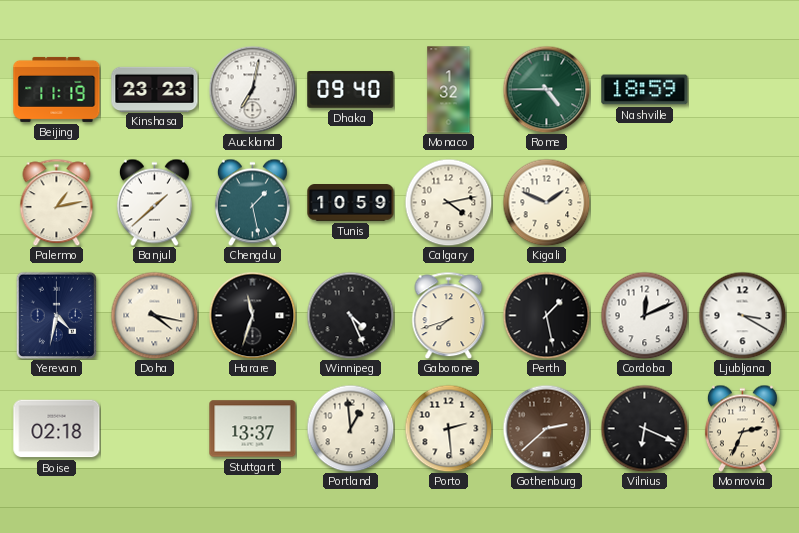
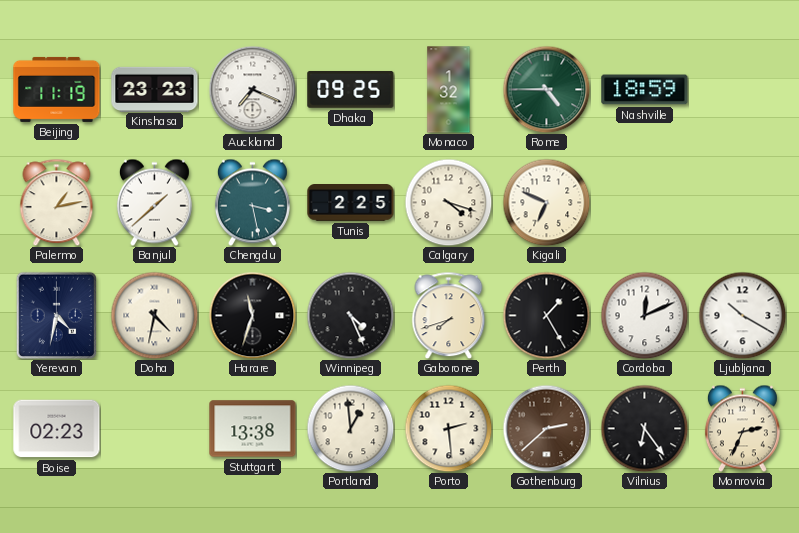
Auckland: 7:02 -> 7:19 (252, 89)
Dhaka: 09:40 -> 09:25 (351, 89)
Chengdu: 1:28 -> 3:28 (252, 202)
Tunis: 10:59 -> 2:25 (351, 203)
Calgary: 4:13 -> 4:18 (448, 202)
Kigali: 1:49 -> 6:49 (546, 202)
Doha: 4:17 -> 4:32 (154, 315)
Perth: 1:28 -> 1:25 (546, 315)
Ljubljana: 3:20 -> 10:20 (742, 315)
Boise: 02:18 -> 02:23 (57, 429)
Stuttgart: 13:37 -> 13:38 (253, 429)
Vilnius: 6:19 -> 6:24 (644, 428)
